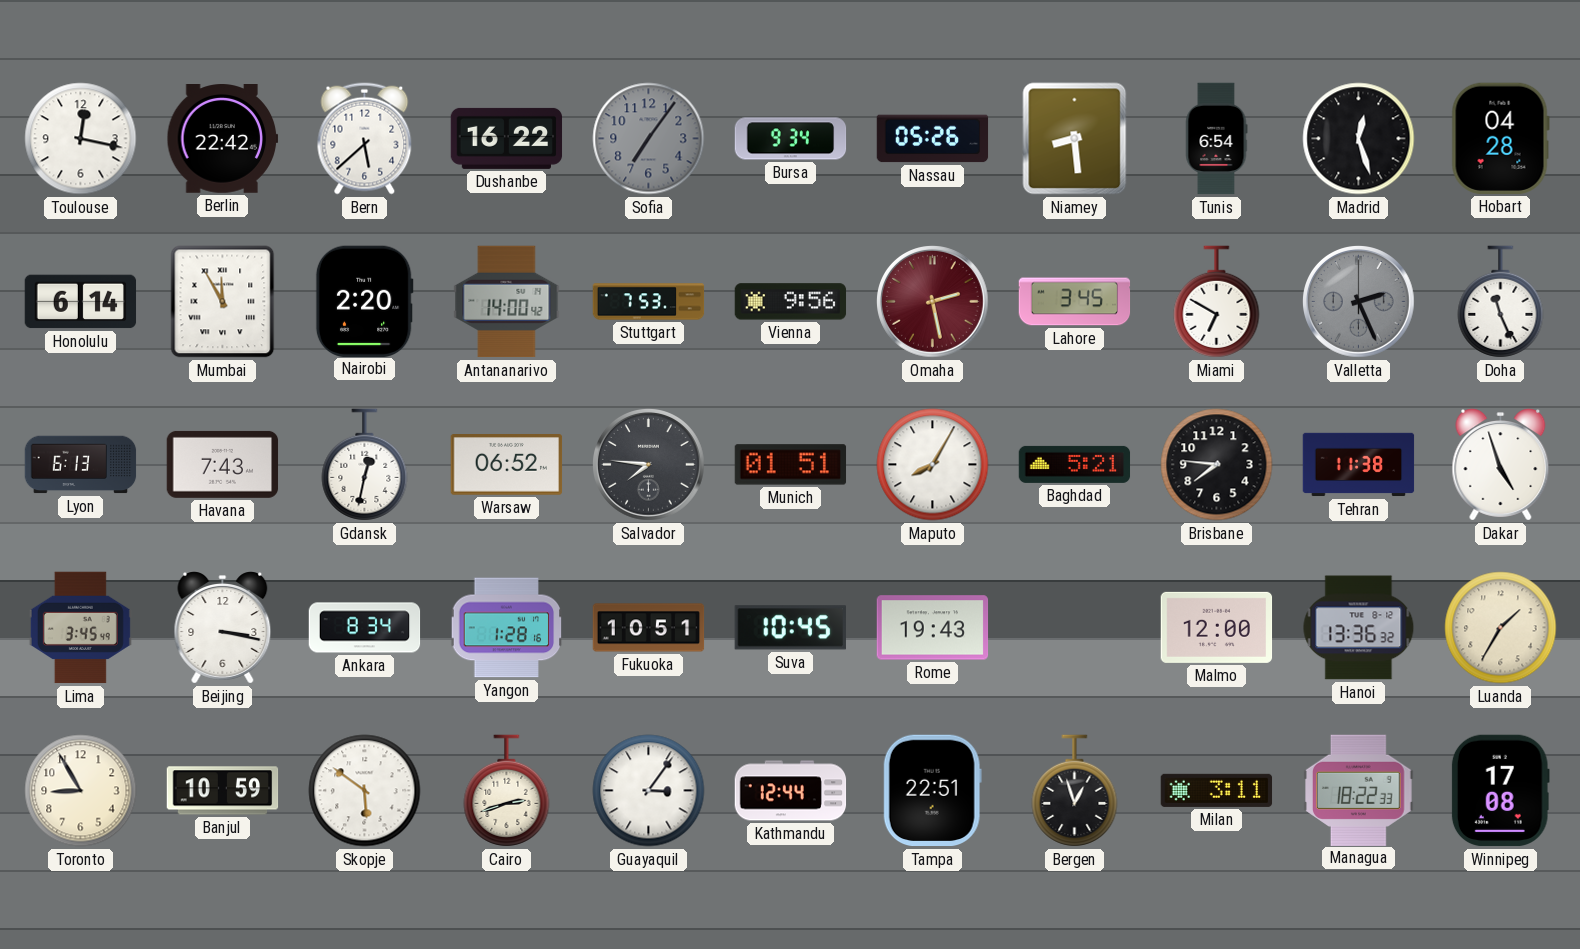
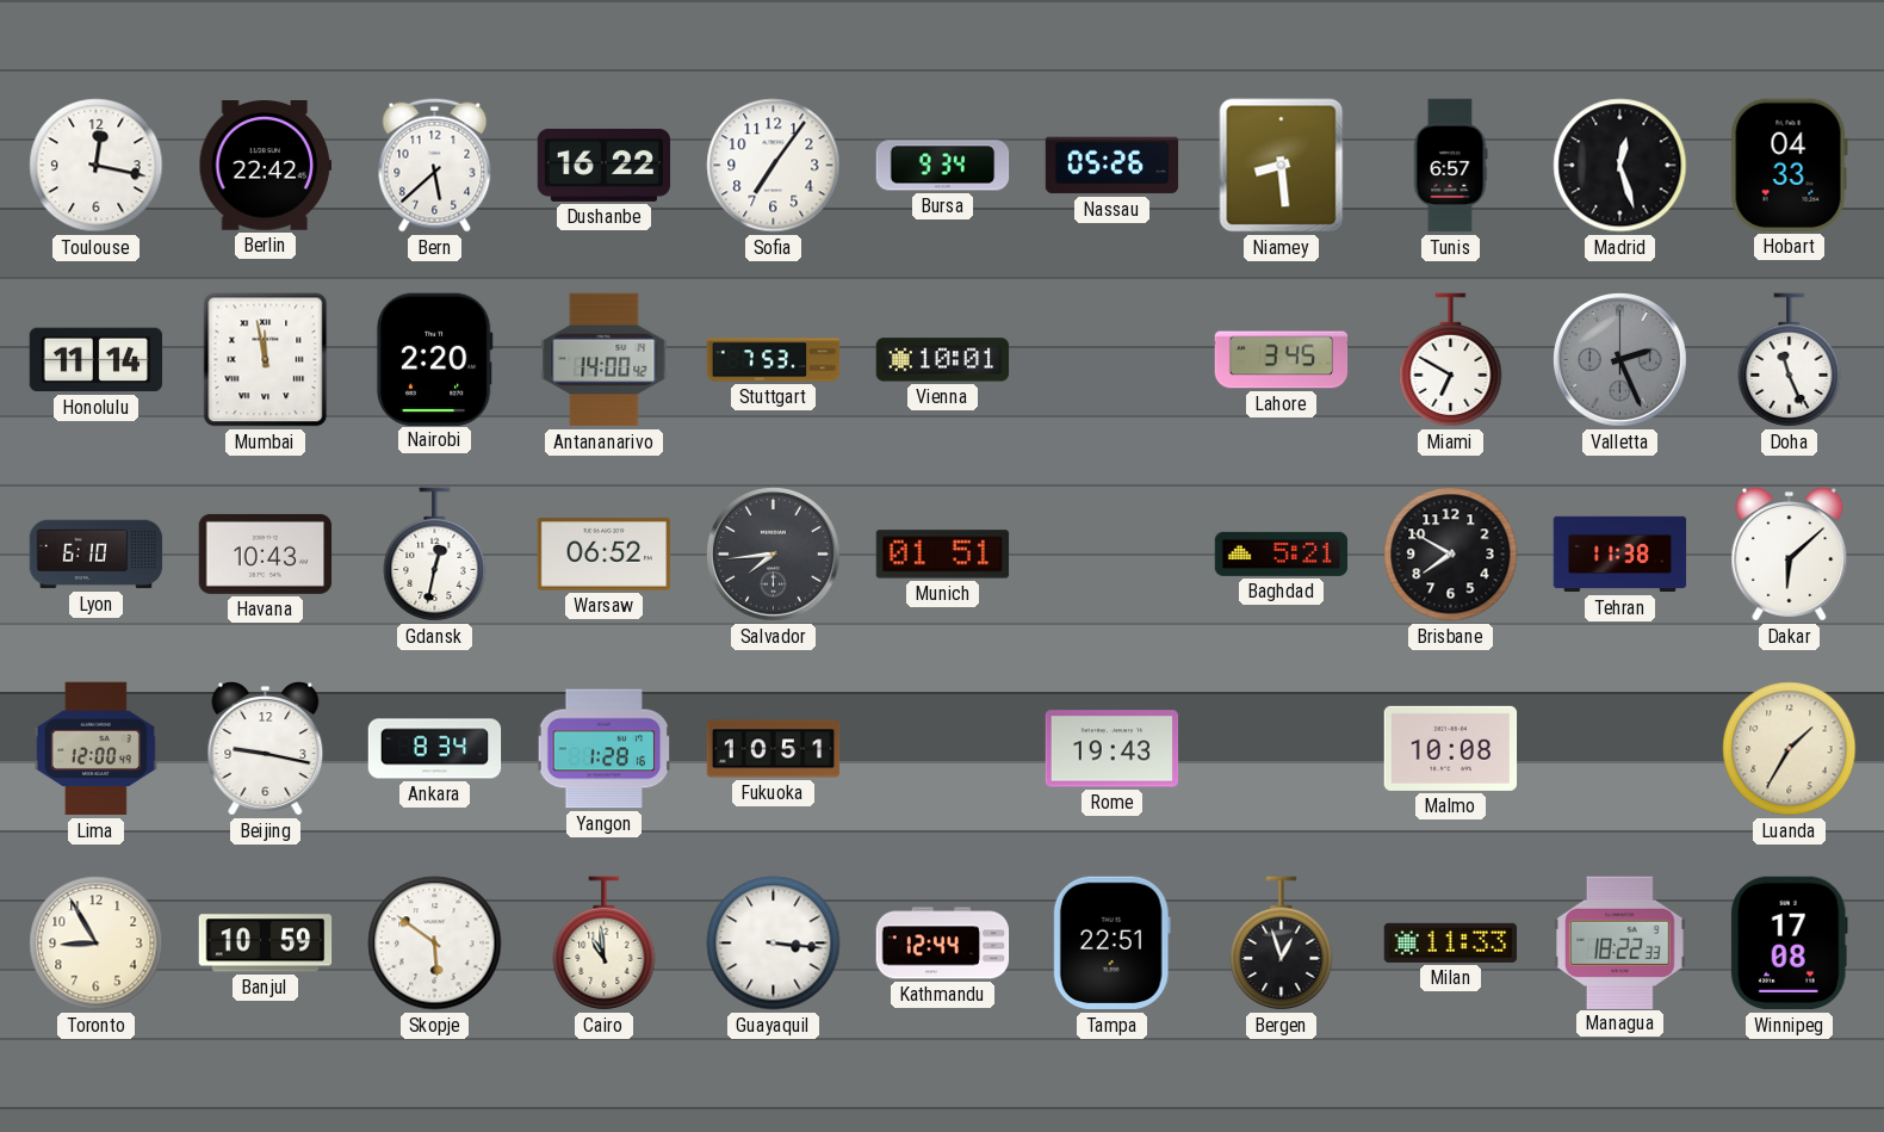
Sofia dial: grey -> white (774, 166)
Tunis: 6:54 -> 6:57 (1450, 166)
Hobart: 04:28 -> 04:33 (1789, 165)
Honolulu: 6:14 -> 11:14 (97, 360)
Mumbai: 11:55 -> 11:58 (266, 360)
Vienna: 9:56 -> 10:01 (943, 360)
Omaha: 2:28 -> none (933, 302)
Lyon: 6:13 -> 6:10 (97, 555)
Havana: 7:43 -> 10:43 (266, 553)
Salvador: 7:46 -> 7:44 (774, 555)
Maputo: 8:05 -> none (933, 465)
Brisbane: 7:46 -> 7:50 (1451, 555)
Dakar: 4:57 -> 6:08 (1790, 555)
Lima: 3:45 -> 12:00 (95, 749)
Beijing: 3:17 -> 9:17 (266, 749)
Suva: 10:45 -> none (790, 628)
Malmo: 12:00 -> 10:08 (1451, 748)
Hanoi: 13:36 -> none (1359, 628)
Cairo: 2:42 -> 10:59 (605, 944)
Guayaquil: 3:06 -> 3:16 (774, 944)
Milan: 3:11 -> 11:33 (1451, 942)
